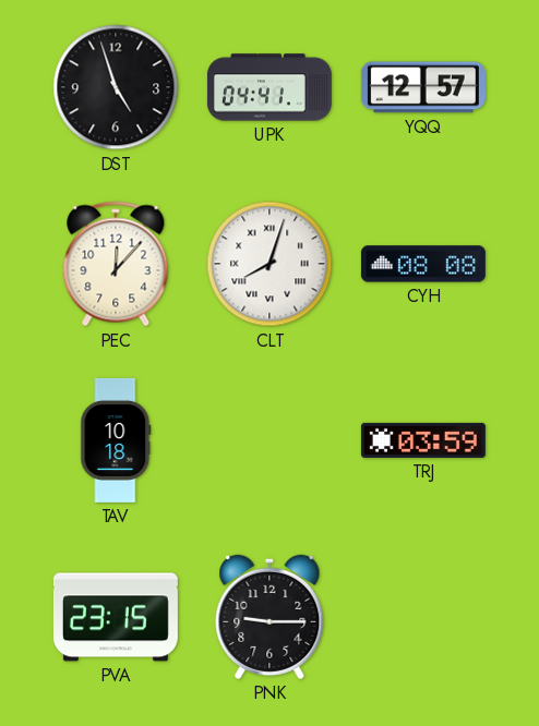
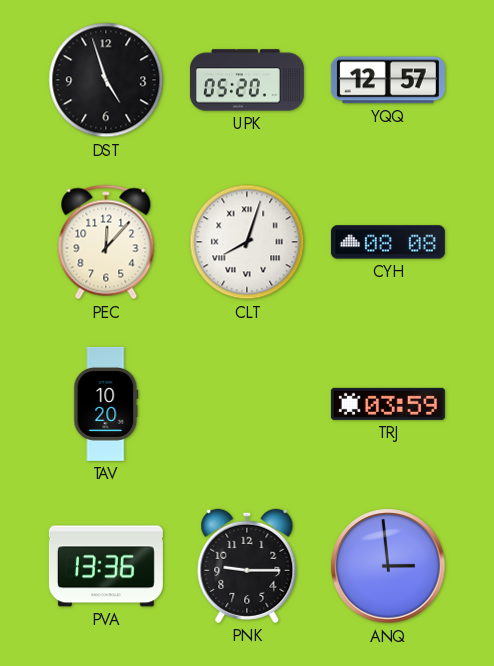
UPK: 04:41 -> 05:20 (247, 80)
TAV: 10:18 -> 10:20 (106, 404)
PVA: 23:15 -> 13:36 (106, 566)
ANQ: none -> 2:59 (388, 566)
